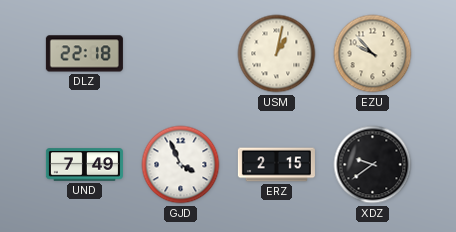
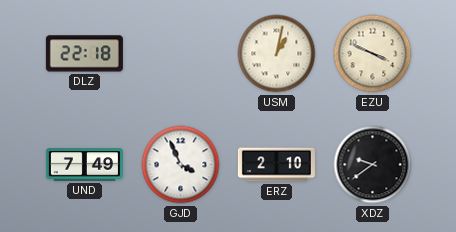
EZU: 9:53 -> 3:49 (373, 54)
ERZ: 2:15 -> 2:10 (276, 165)
